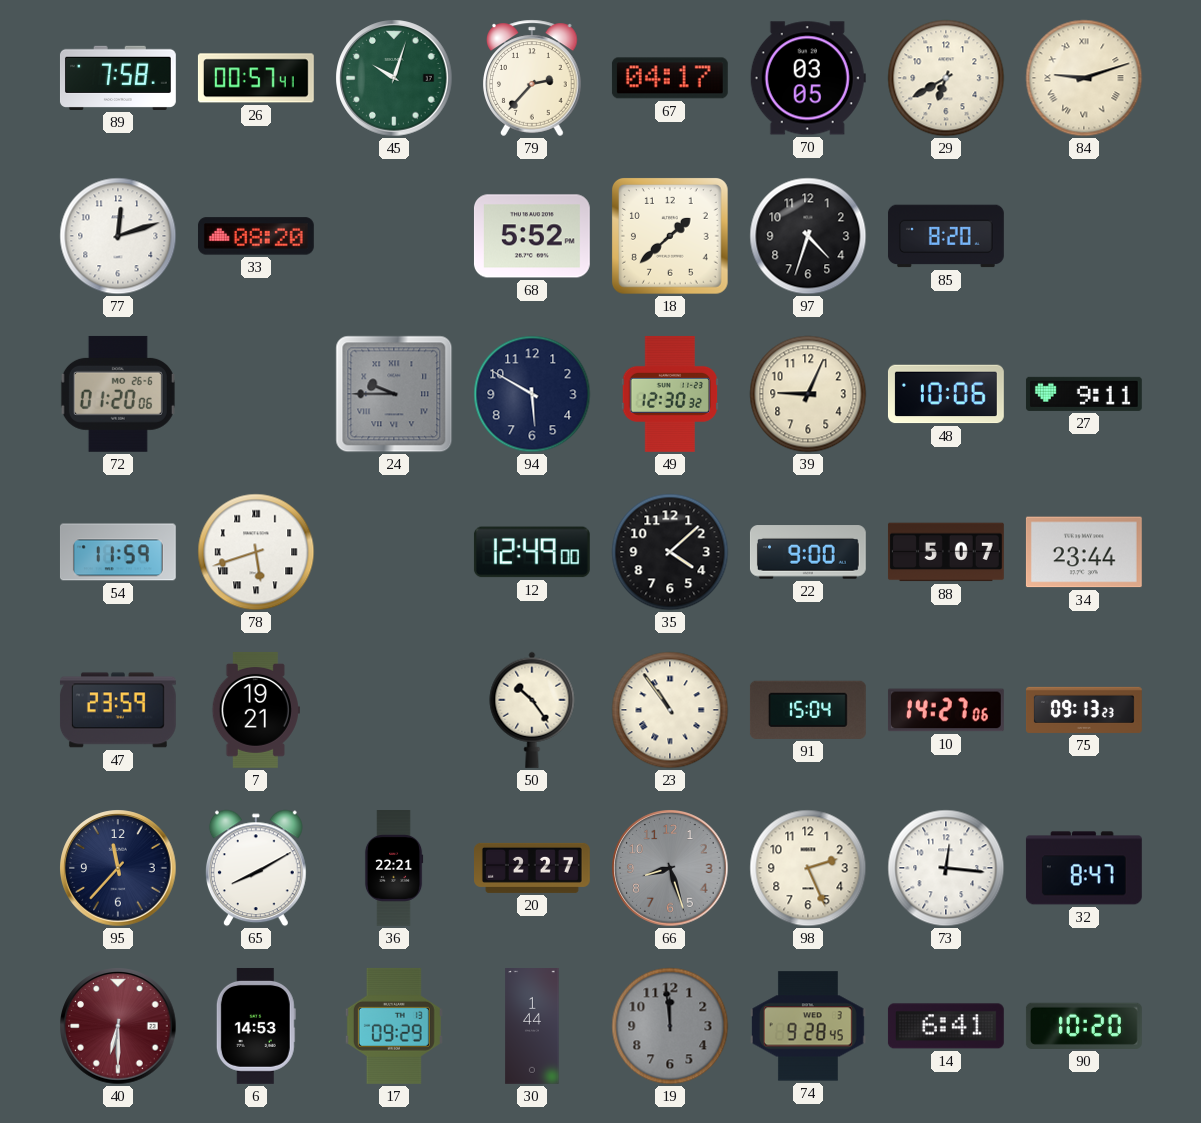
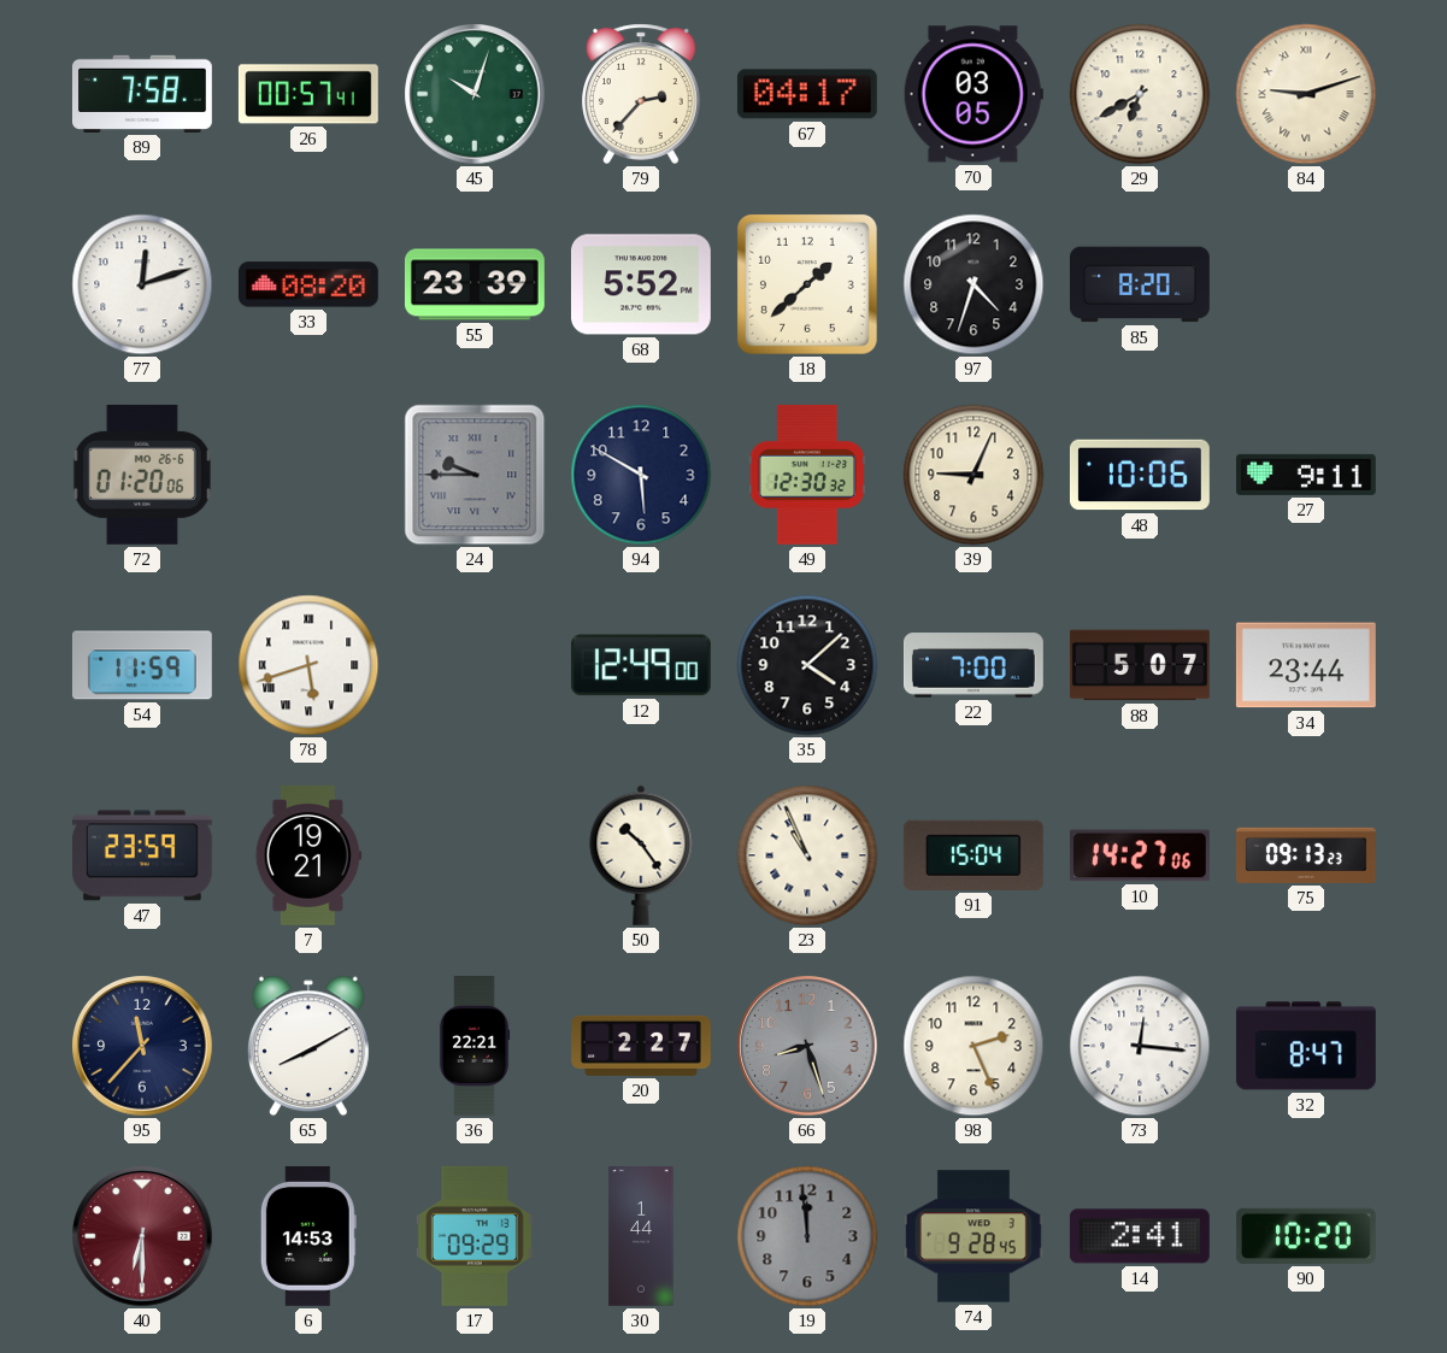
55: none -> 23:39 (475, 284)
22: 9:00 -> 7:00 (974, 665)
23: 10:54 -> 10:56 (807, 855)
14: 6:41 -> 2:41 (1140, 1236)
